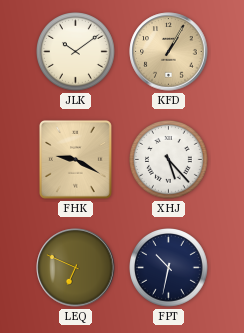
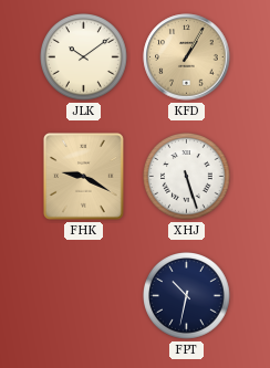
XHJ: 5:23 -> 5:27 (187, 177)
LEQ: 6:49 -> none (76, 268)
